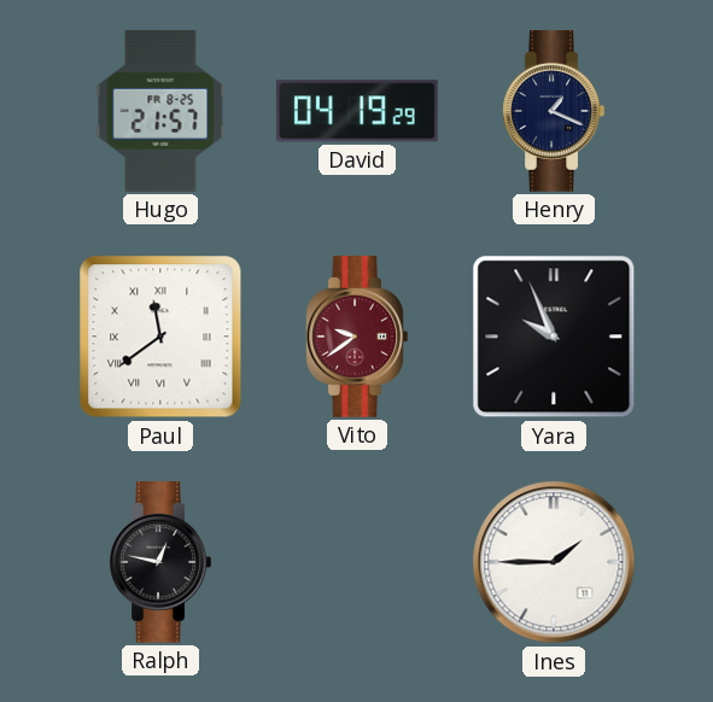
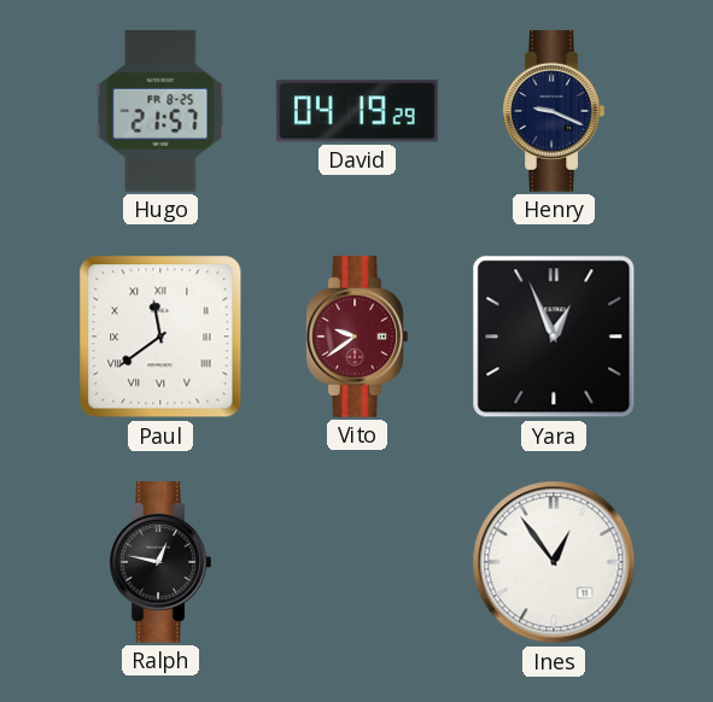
Henry: 1:19 -> 9:19 (554, 112)
Yara: 9:56 -> 12:56 (554, 337)
Ines: 1:45 -> 12:54 (554, 562)
